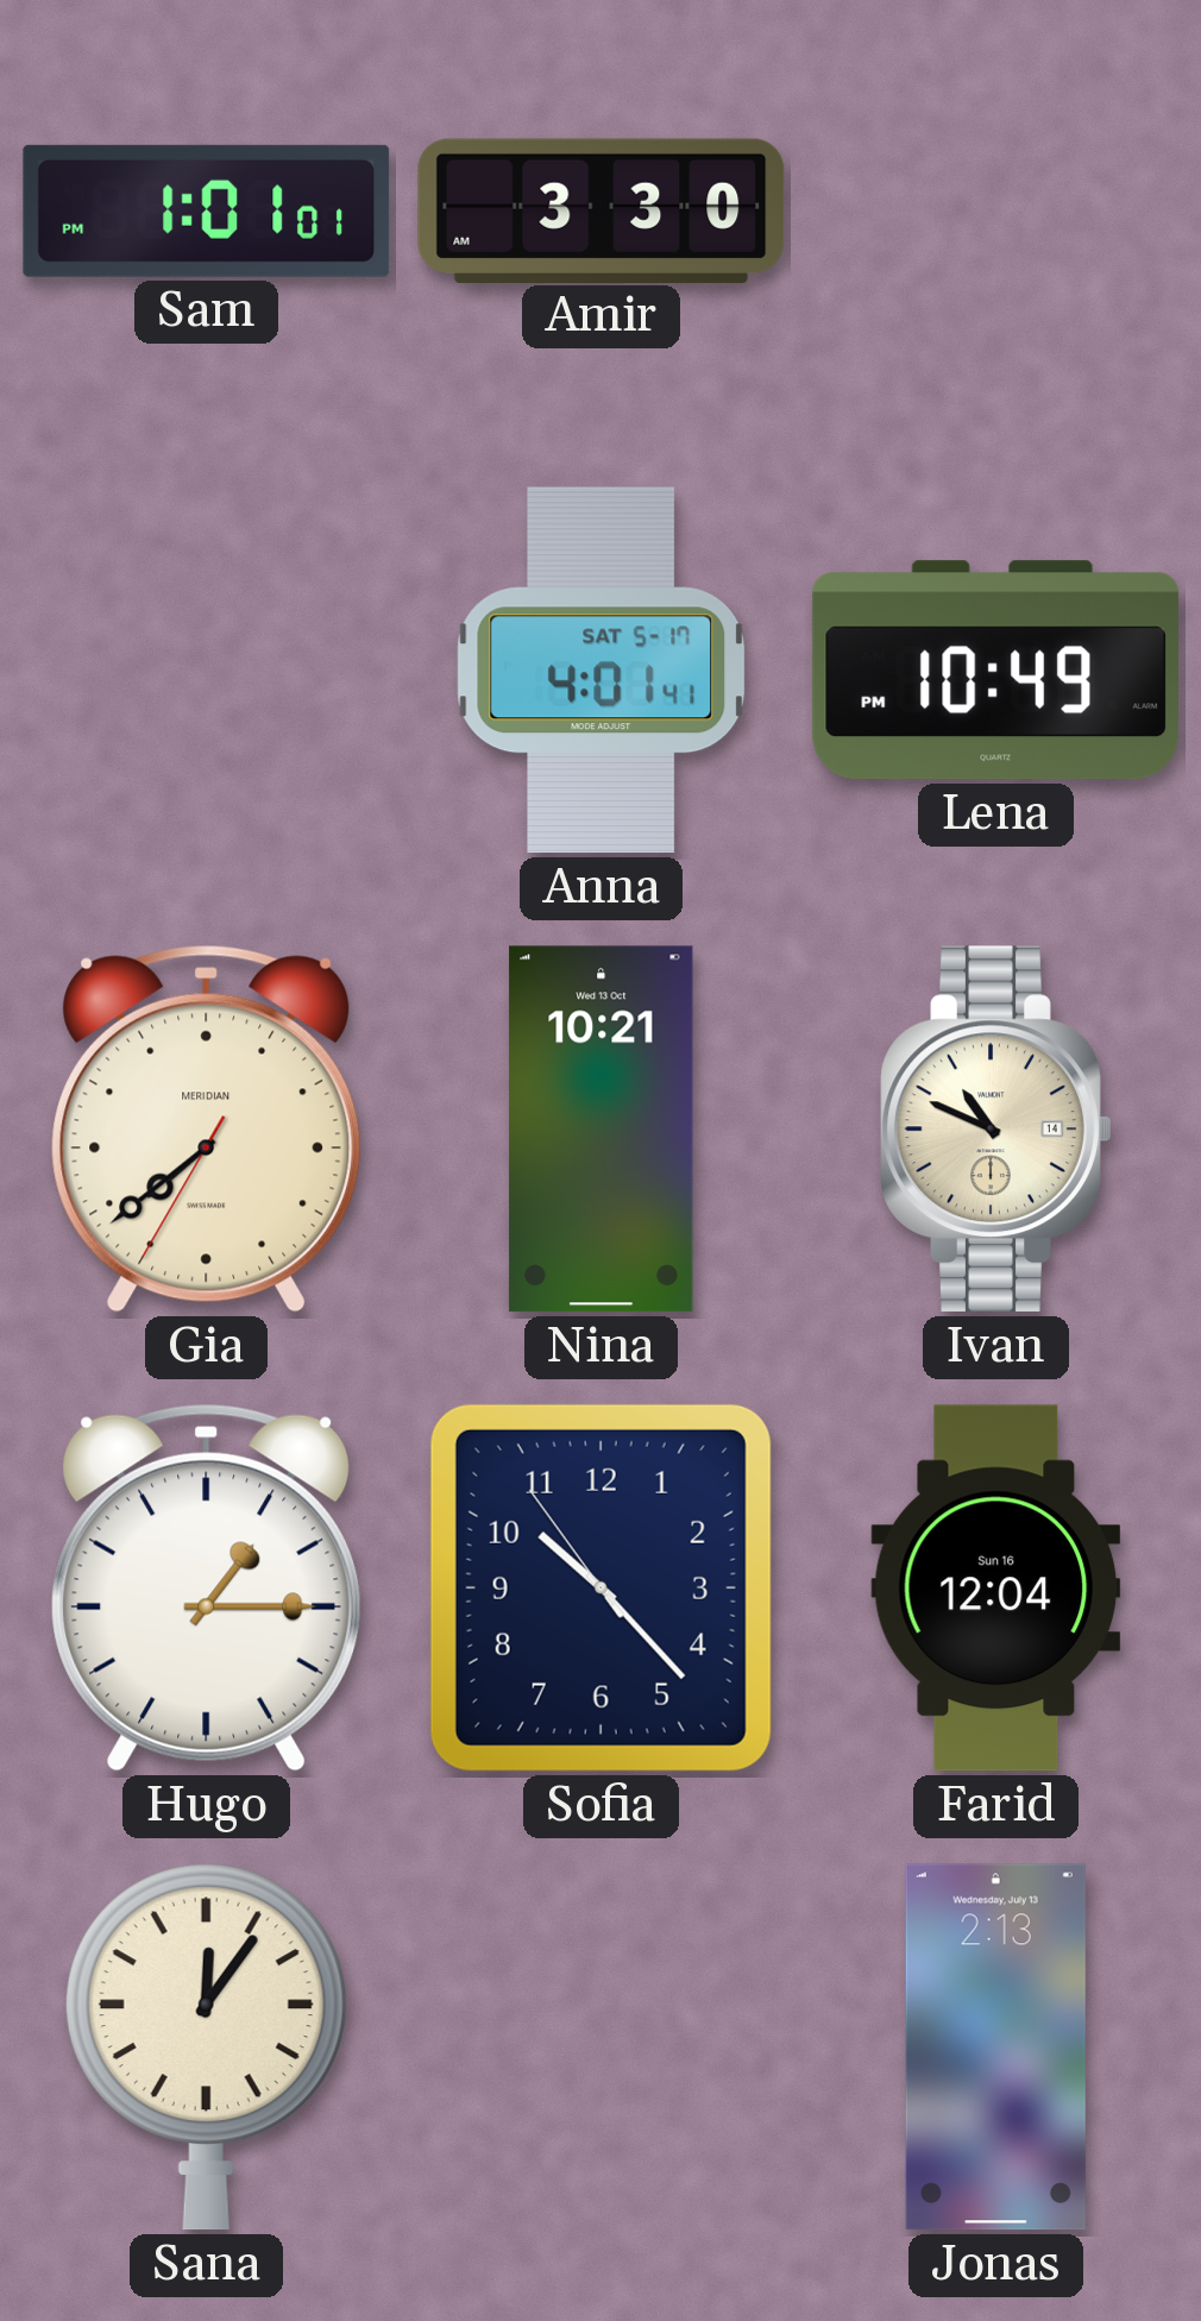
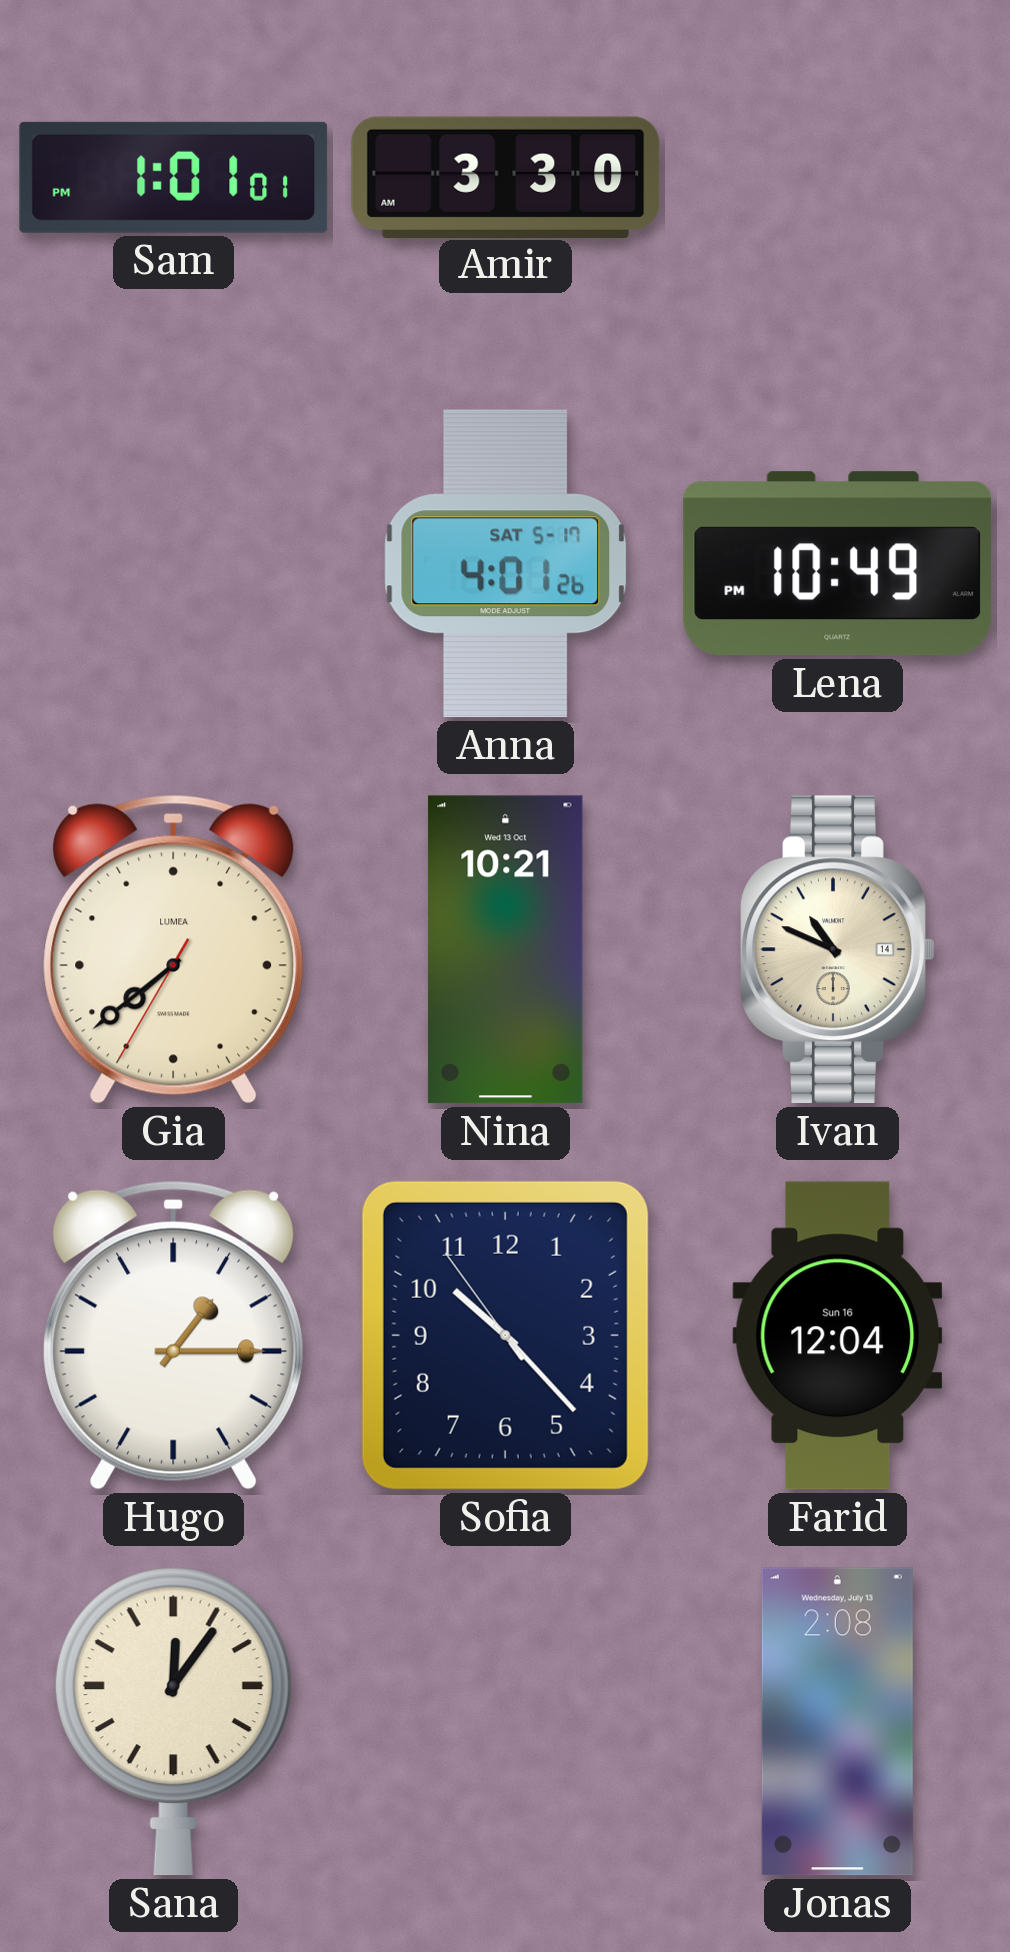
Anna: 4:01:41 -> 4:01:26 (506, 564)
Gia brand: MERIDIAN -> LUMEA (174, 949)
Jonas: 2:13 -> 2:08 (837, 1722)
